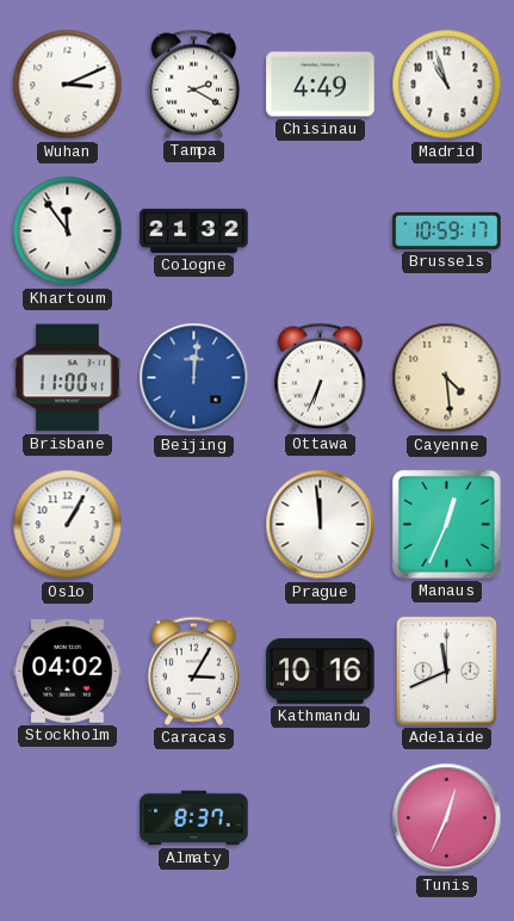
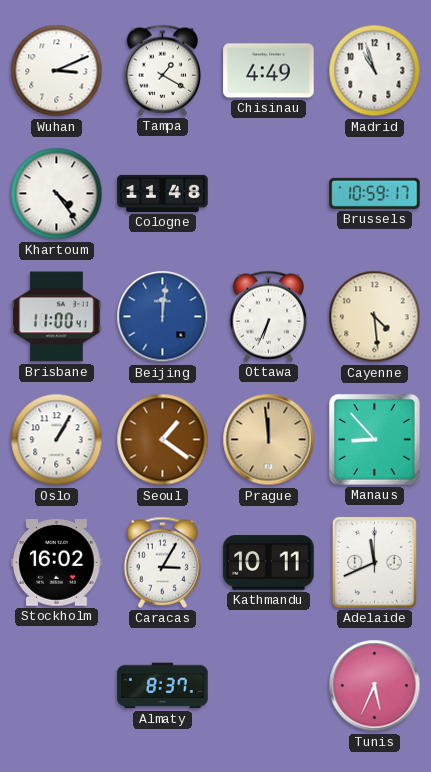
Tampa: 2:20 -> 1:20 (163, 70)
Khartoum: 11:54 -> 4:24 (57, 194)
Cologne: 21:32 -> 11:48 (163, 193)
Seoul: none -> 1:21 (163, 440)
Prague dial: white -> champagne (269, 440)
Manaus: 12:34 -> 8:53 (374, 439)
Stockholm: 04:02 -> 16:02 (57, 563)
Kathmandu: 10:16 -> 10:11 (269, 563)
Tunis: 12:34 -> 5:34 (375, 686)
